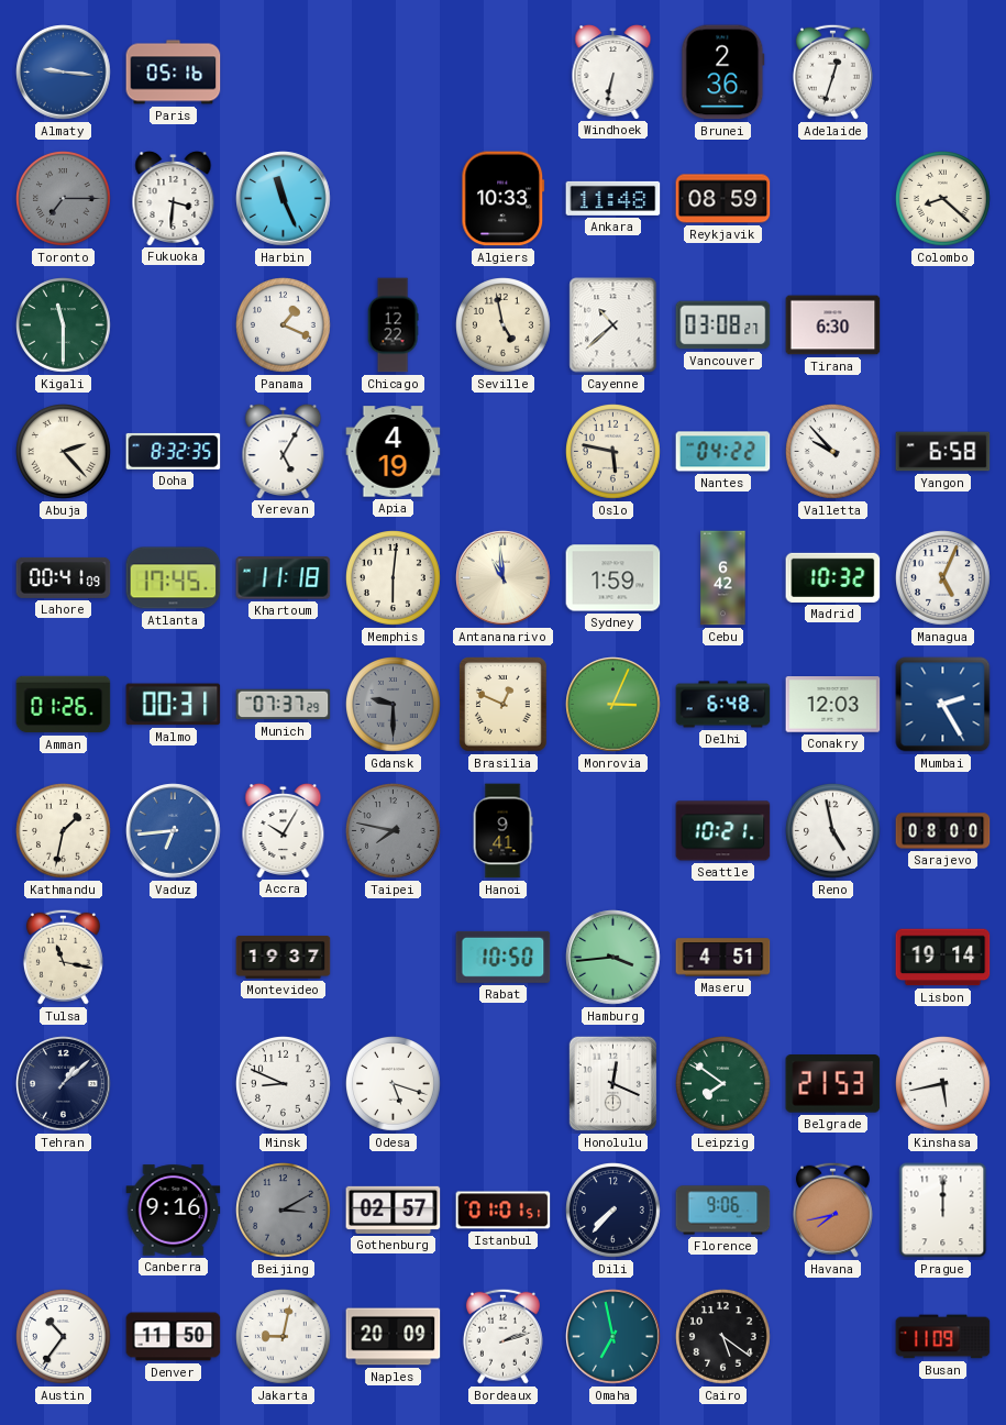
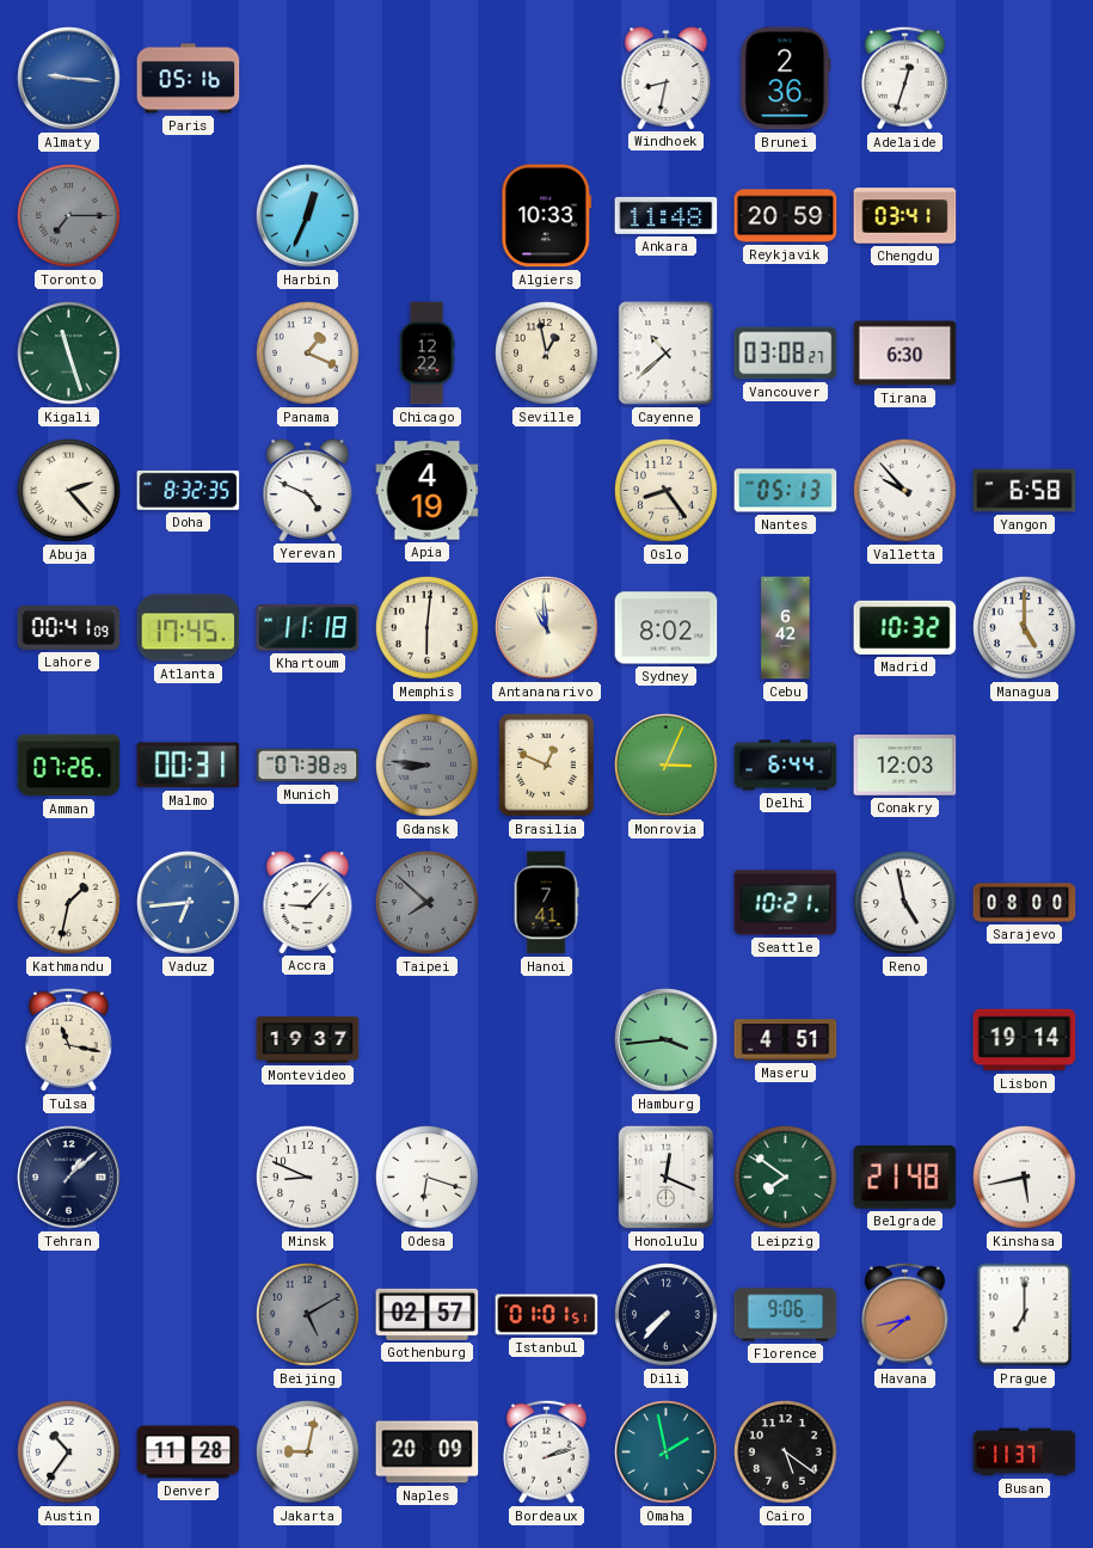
Windhoek: 6:32 -> 8:32 (667, 79)
Fukuoka: 3:31 -> none (174, 199)
Harbin: 11:26 -> 12:34 (308, 216)
Reykjavik: 08:59 -> 20:59 (786, 216)
Chengdu: none -> 03:41 (905, 216)
Colombo: 8:22 -> none (943, 199)
Kigali: 11:30 -> 11:27 (69, 354)
Seville: 4:58 -> 12:58 (547, 354)
Yerevan: 5:05 -> 4:49 (308, 491)
Oslo: 5:47 -> 8:24 (667, 491)
Nantes: 04:22 -> 05:13 (786, 491)
Sydney: 1:59 -> 8:02 (667, 628)
Managua: 5:04 -> 5:00 (1025, 628)
Amman: 01:26 -> 07:26 (69, 766)
Munich: 07:37 -> 07:38 (308, 766)
Gdansk: 9:30 -> 8:46 (428, 766)
Delhi: 6:48 -> 6:44 (786, 766)
Mumbai: 2:25 -> none (943, 705)
Accra: 10:05 -> 9:07 (308, 903)
Taipei: 7:47 -> 7:52 (428, 903)
Hanoi: 9:41 -> 7:41 (546, 903)
Rabat: 10:50 -> none (504, 957)
Odesa: 5:18 -> 6:18 (428, 1178)
Belgrade: 21:53 -> 21:48 (905, 1178)
Canberra: 9:16 -> none (174, 1211)
Beijing: 3:10 -> 5:10 (308, 1315)
Prague: 12:00 -> 7:00 (1025, 1315)
Denver: 11:50 -> 11:28 (189, 1452)
Omaha: 6:58 -> 1:58 (667, 1452)
Busan: 11:09 -> 11:37 (1025, 1452)
